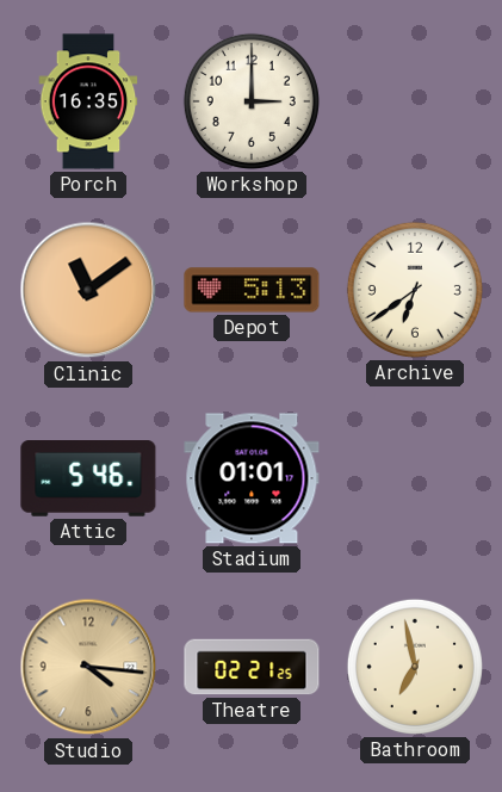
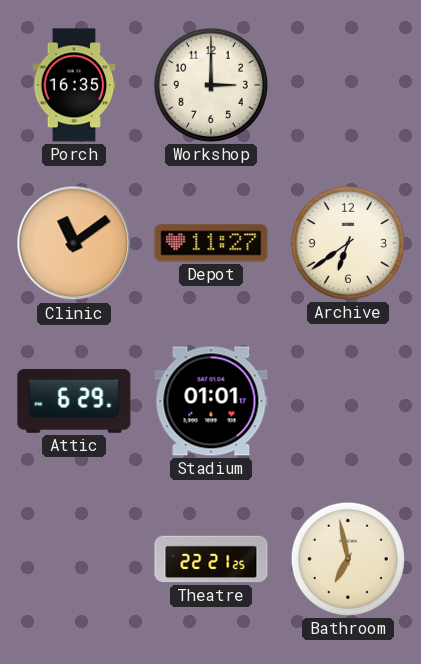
Depot: 5:13 -> 11:27 (211, 243)
Attic: 5:46 -> 6:29 (74, 402)
Studio: 4:16 -> none (88, 667)
Theatre: 02:21 -> 22:21 (211, 559)
